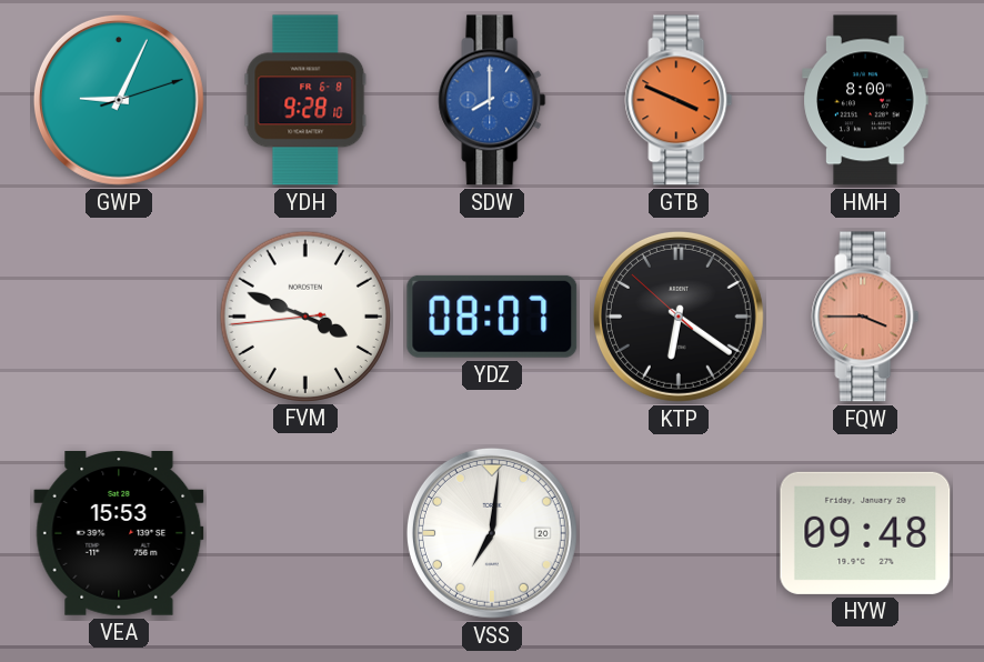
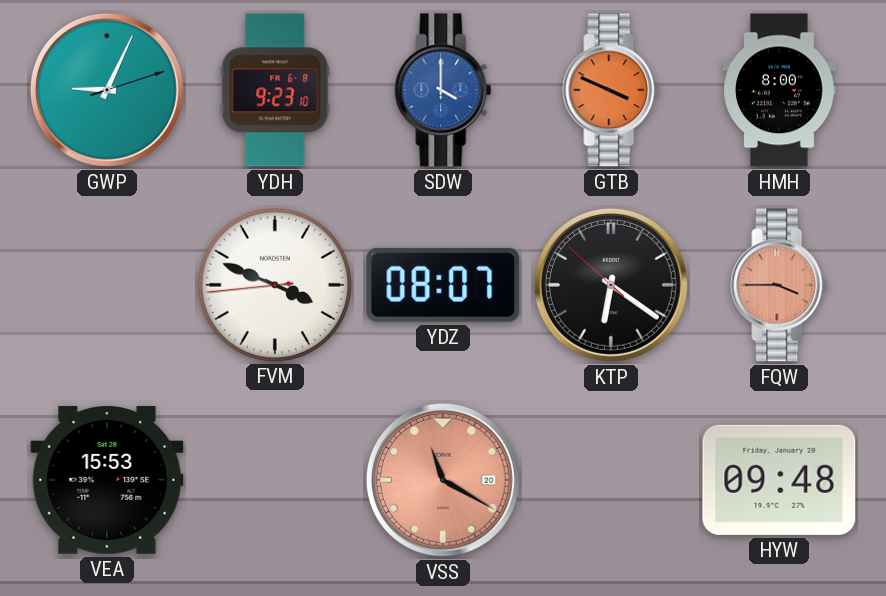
YDH: 9:28 -> 9:23 (275, 90)
SDW: 8:00 -> 4:00 (443, 90)
VSS: 7:01 -> 11:20 (443, 480)
VSS dial: white -> salmon (443, 480)
